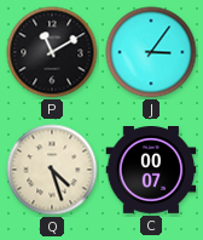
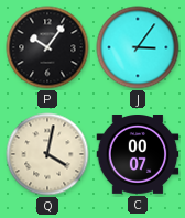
P: 11:10 -> 10:06 (47, 47)
Q: 4:27 -> 4:02 (47, 154)
